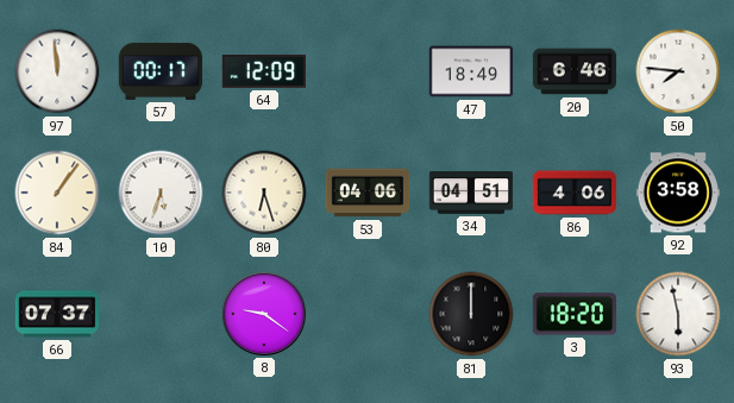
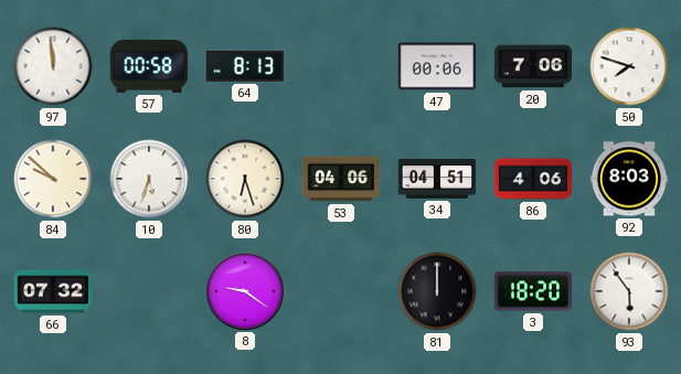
57: 00:17 -> 00:58 (149, 66)
64: 12:09 -> 8:13 (244, 66)
47: 18:49 -> 00:06 (437, 66)
20: 6:46 -> 7:06 (533, 66)
50: 7:46 -> 7:48 (629, 66)
84: 1:06 -> 9:52 (53, 179)
92: 3:58 -> 8:03 (628, 179)
66: 07:37 -> 07:32 (53, 291)
93: 5:58 -> 5:54 (629, 291)
